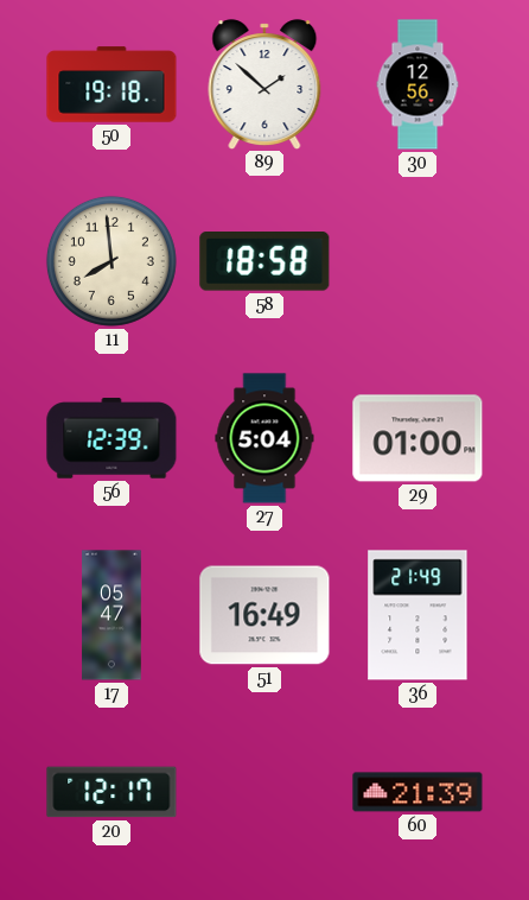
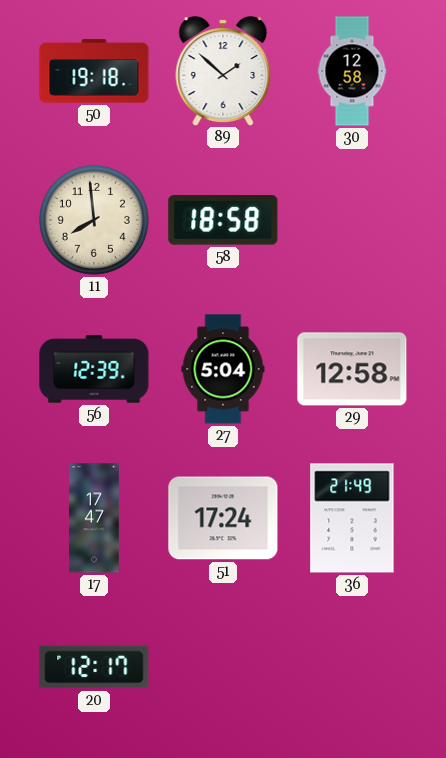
30: 12:56 -> 12:58 (352, 71)
29: 01:00 -> 12:58 (352, 369)
17: 05:47 -> 17:47 (94, 518)
51: 16:49 -> 17:24 (223, 518)
60: 21:39 -> none (418, 792)
